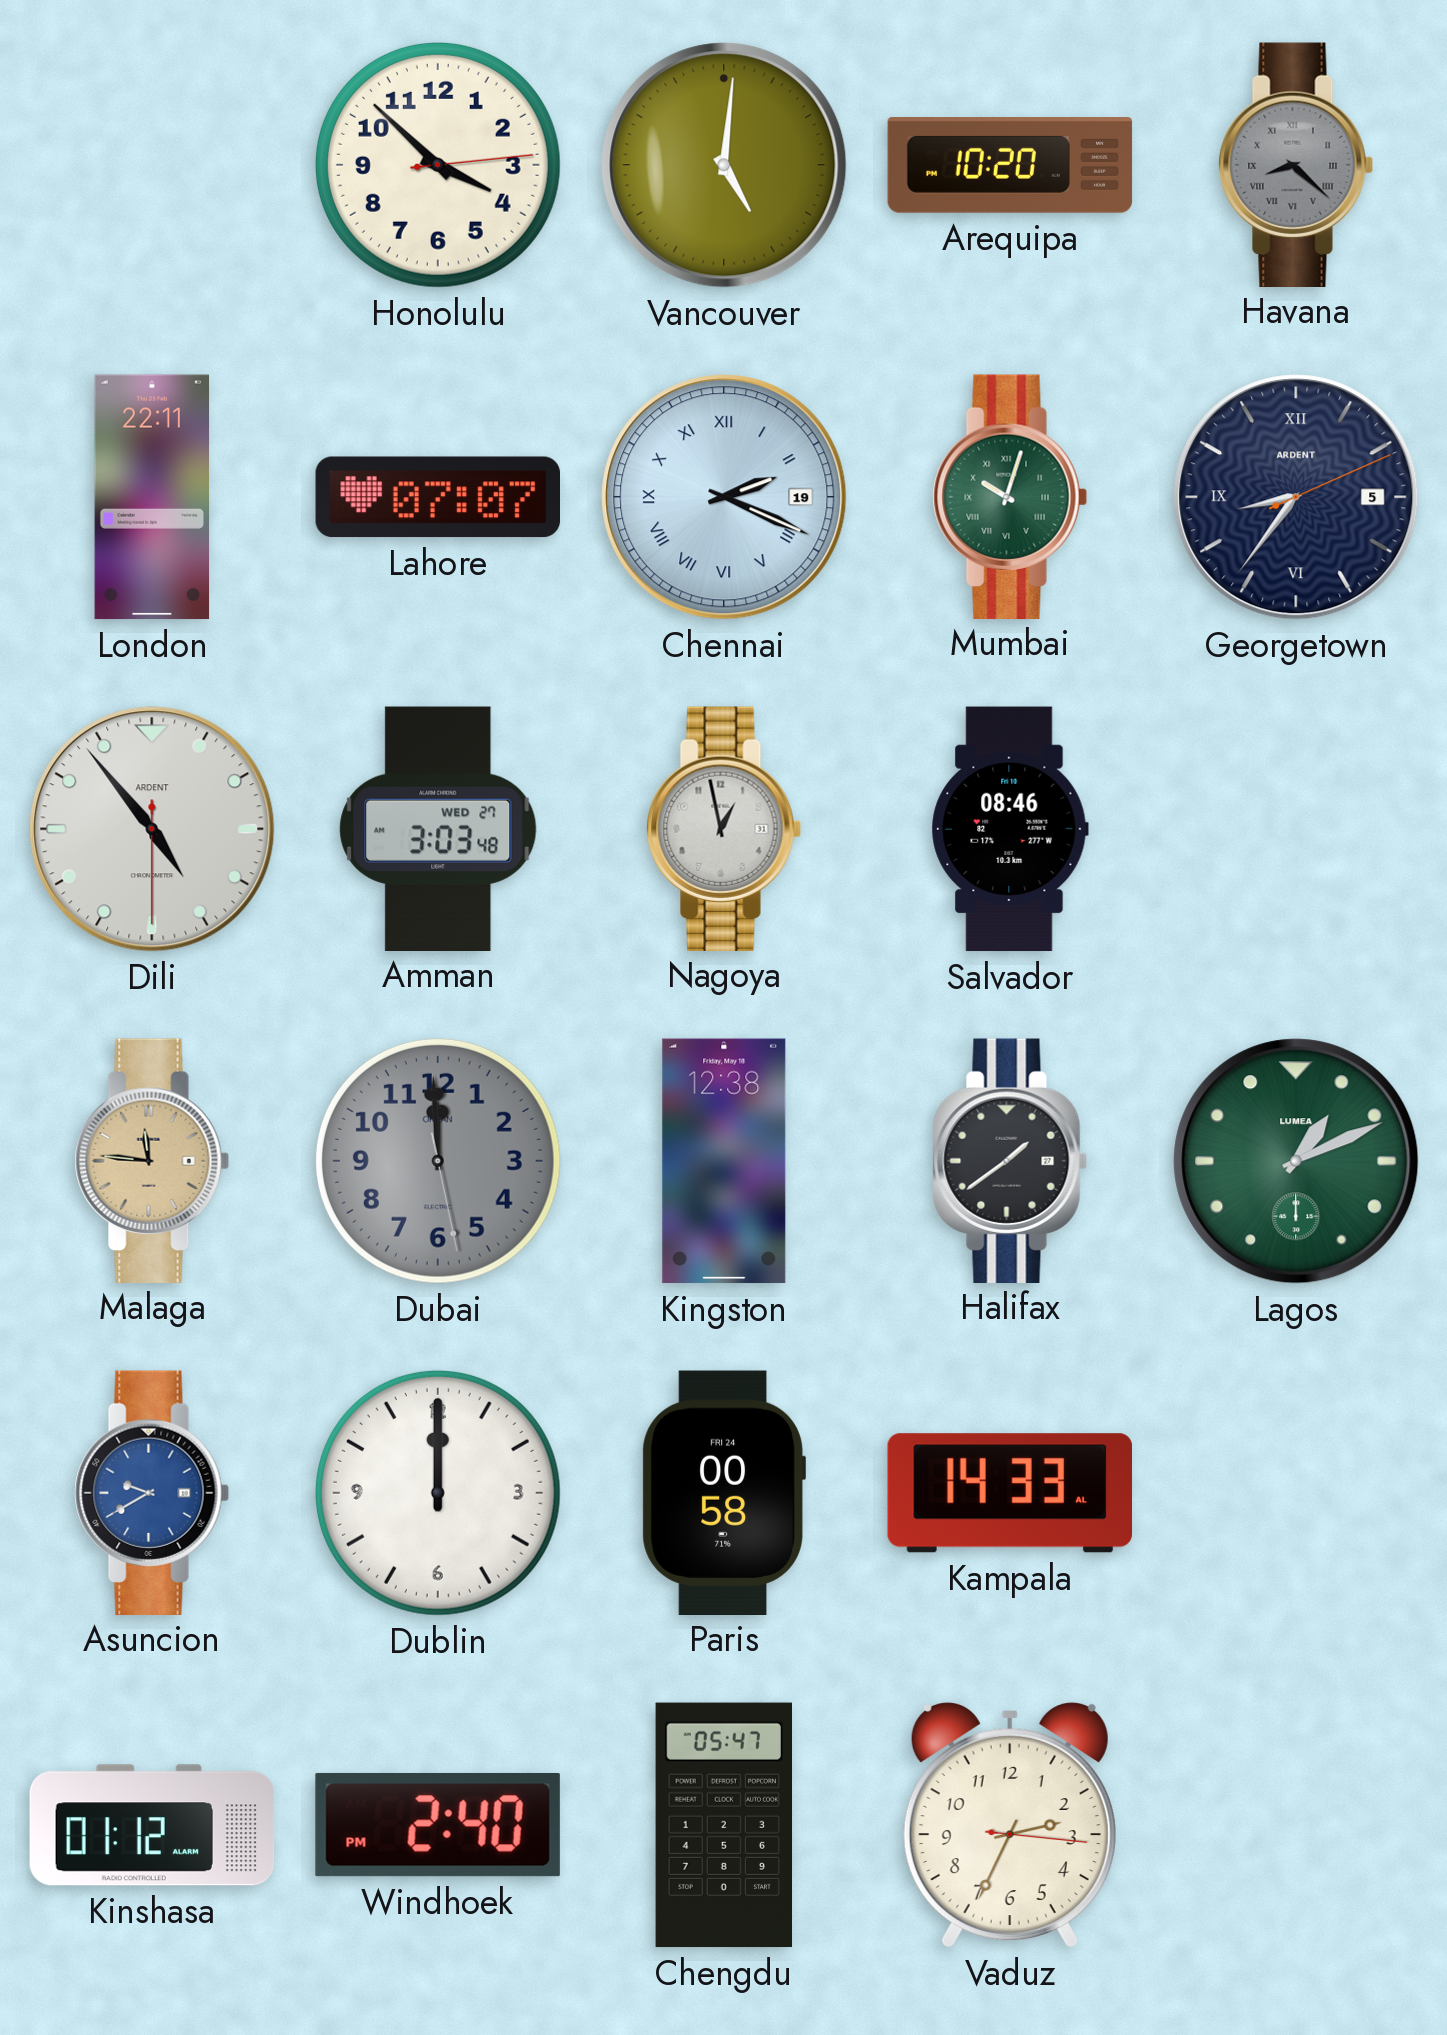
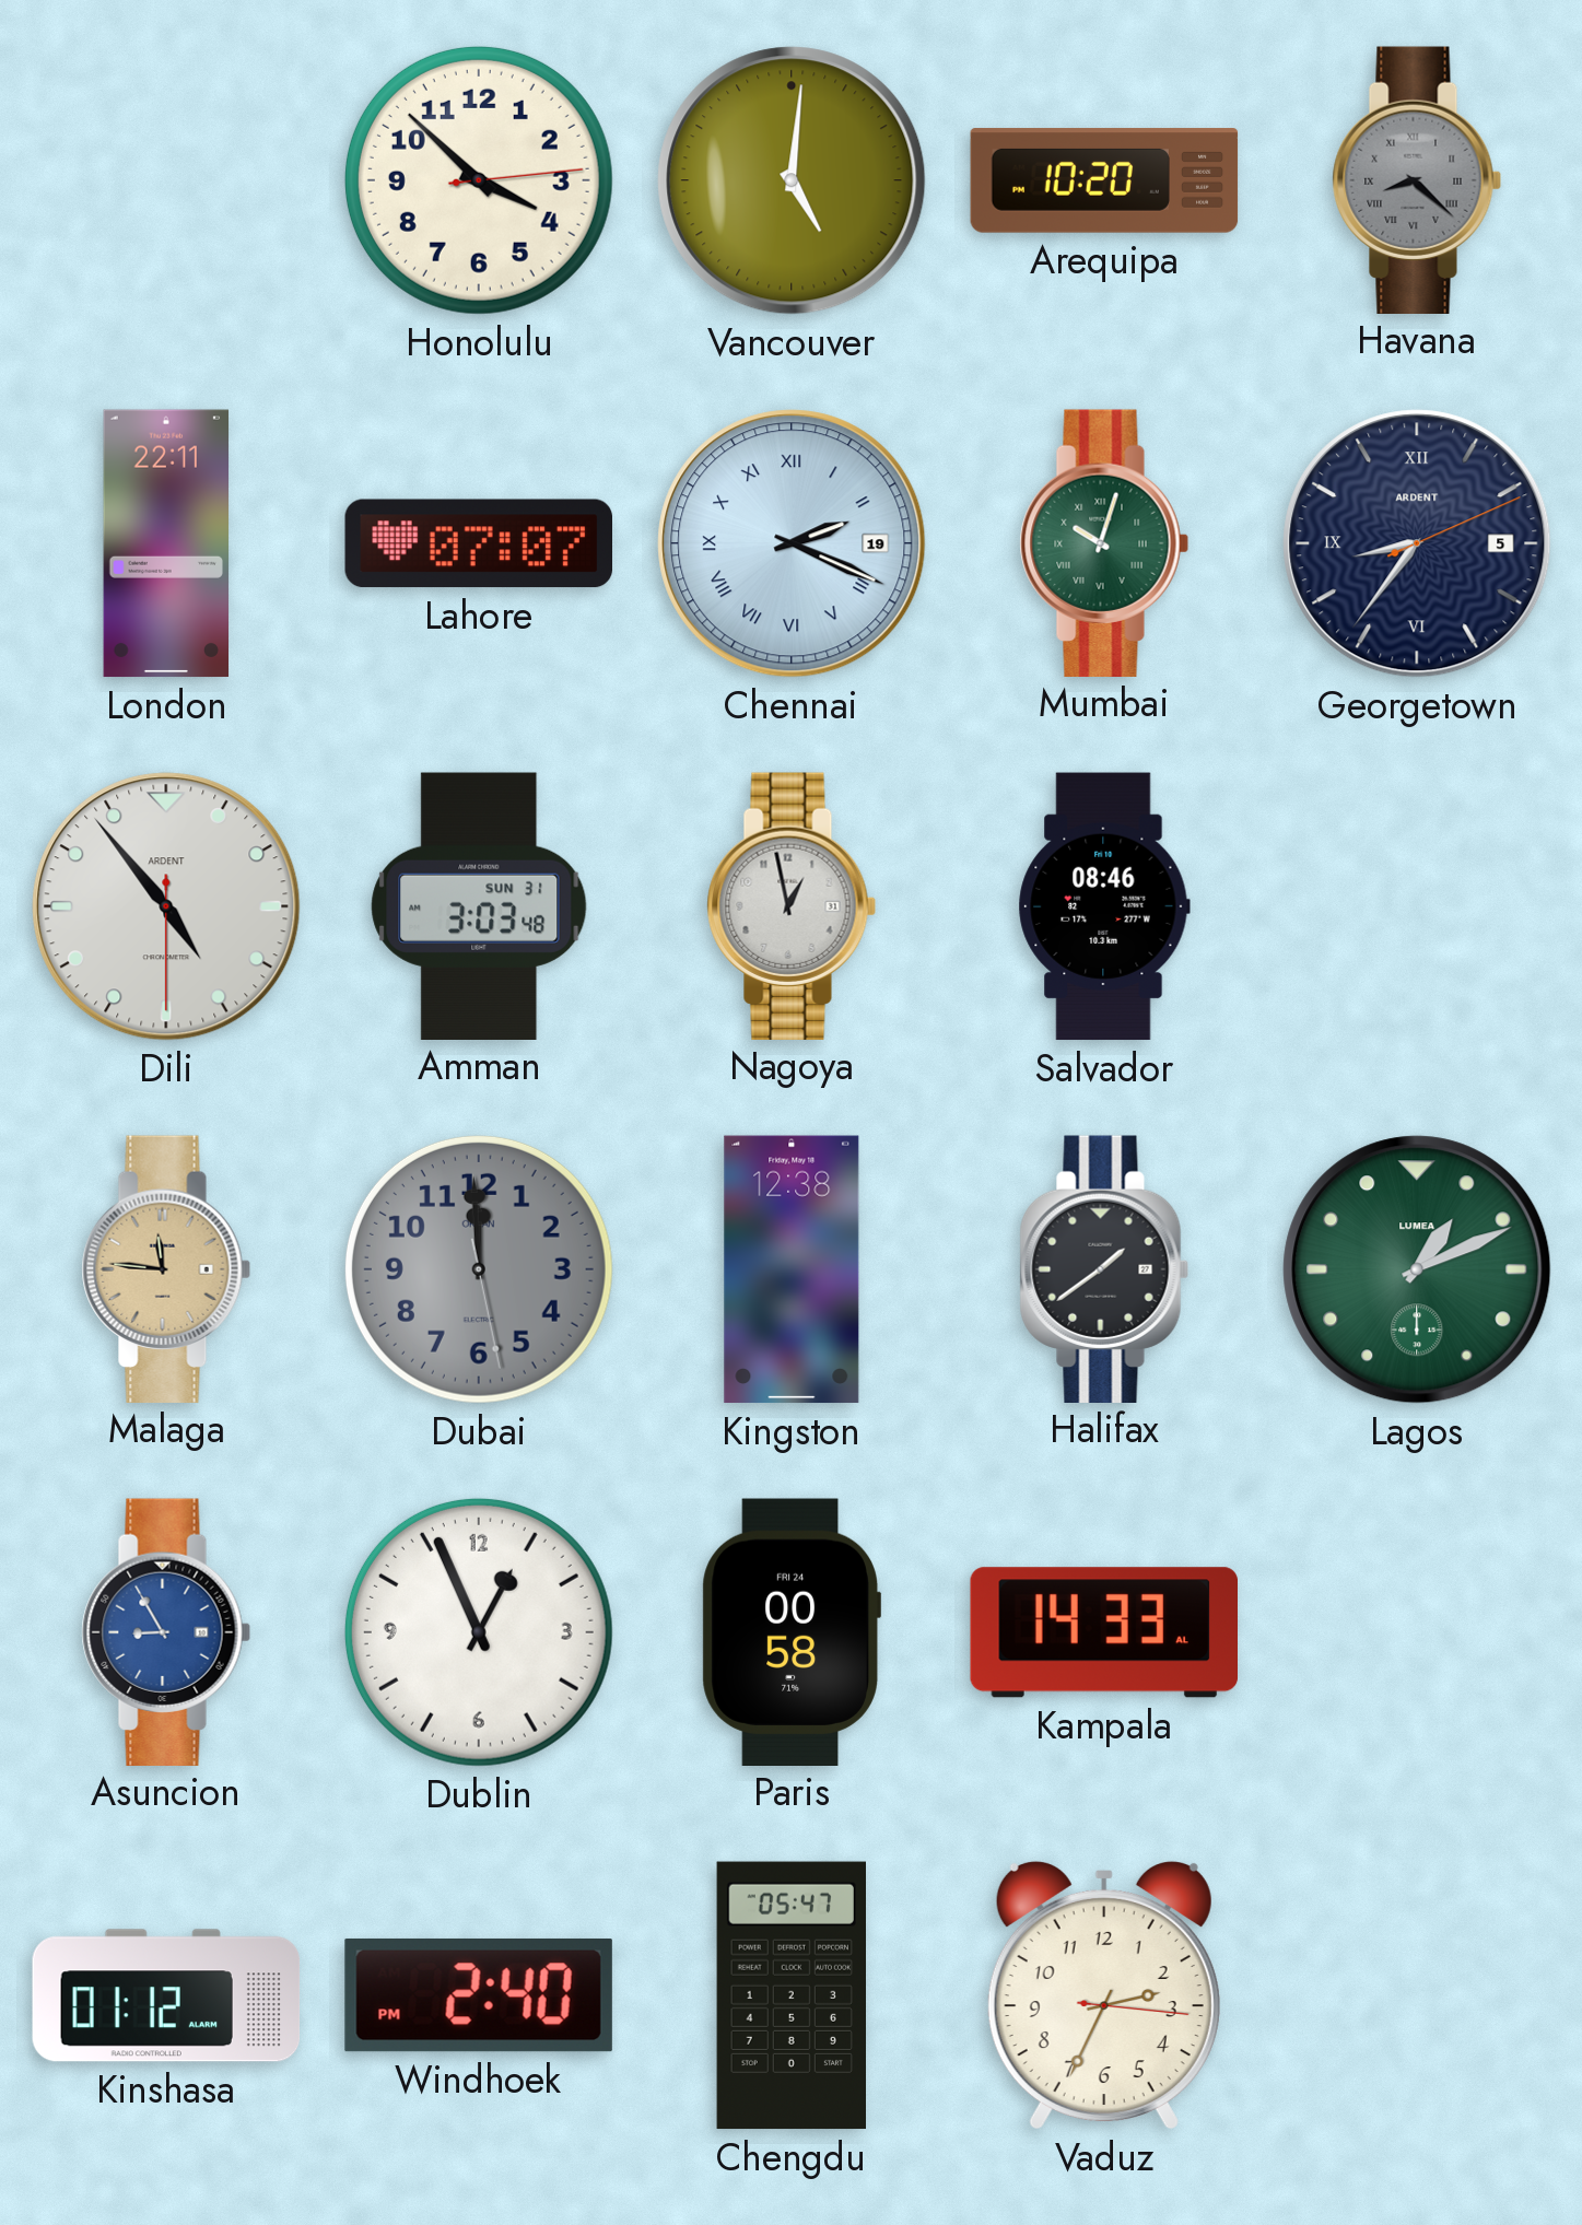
Amman date: WED 27 -> SUN 31 (479, 905)
Asuncion: 9:40 -> 8:55 (166, 1631)
Dublin: 12:00 -> 12:56 (479, 1632)
